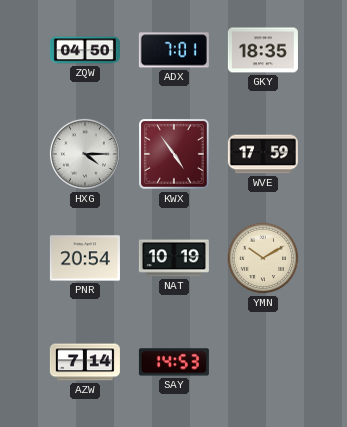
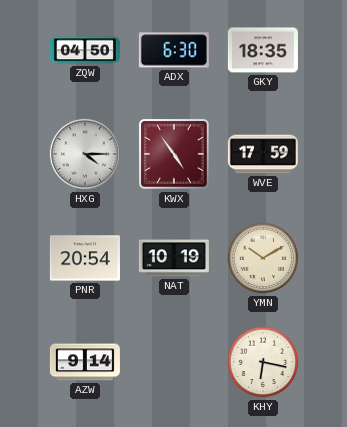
ADX: 7:01 -> 6:30 (174, 50)
AZW: 7:14 -> 9:14 (85, 362)
SAY: 14:53 -> none (174, 362)
KHY: none -> 6:17 (263, 362)
